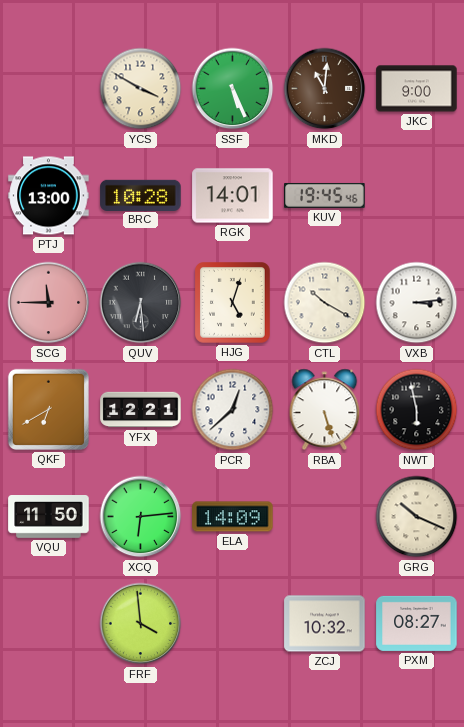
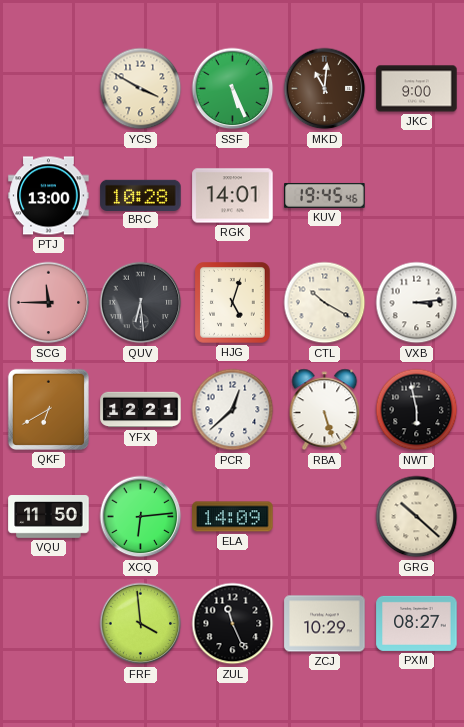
GRG: 10:19 -> 10:22 (417, 517)
ZUL: none -> 11:26 (233, 624)
ZCJ: 10:32 -> 10:29 (325, 624)
